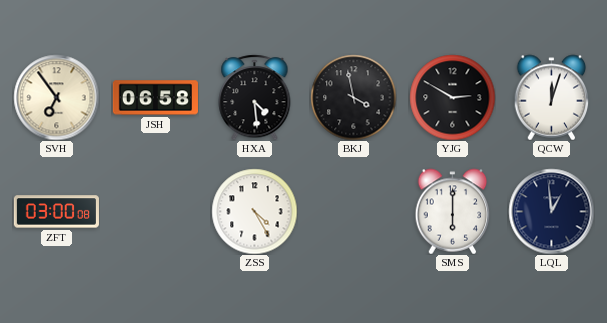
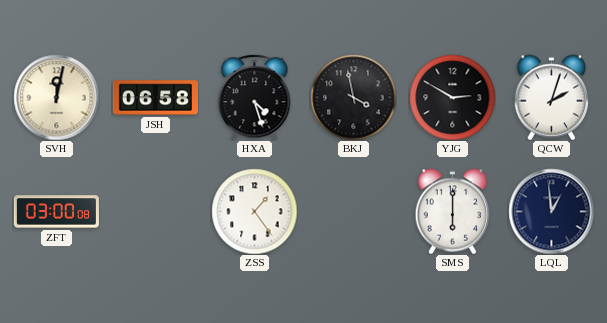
SVH: 6:54 -> 12:02 (56, 97)
HXA: 4:29 -> 4:27 (255, 97)
QCW: 12:03 -> 2:03 (552, 97)
ZSS: 4:25 -> 1:24 (254, 211)
